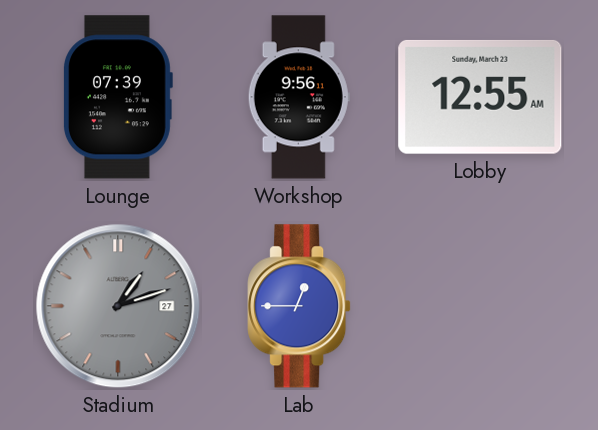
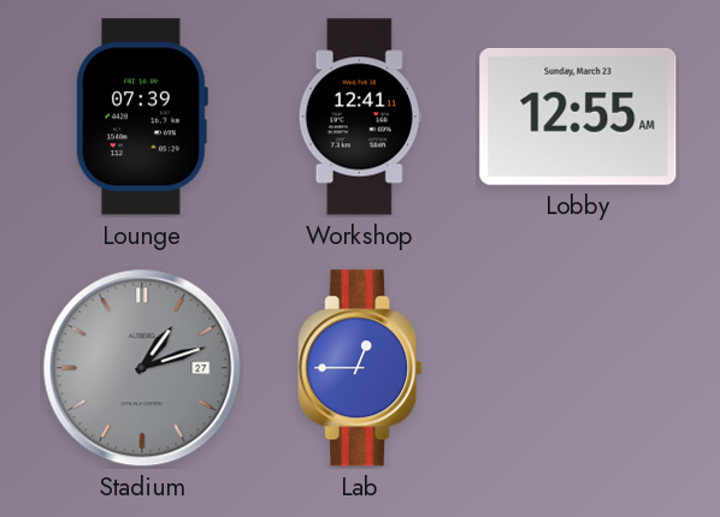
Workshop: 9:56 -> 12:41 (360, 117)
